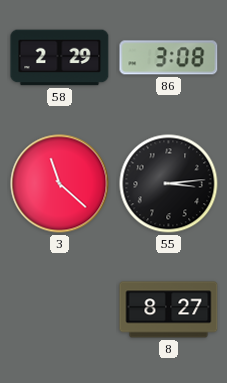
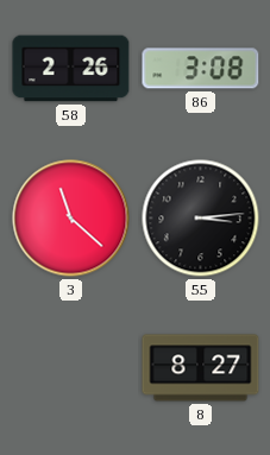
58: 2:29 -> 2:26 (71, 69)
